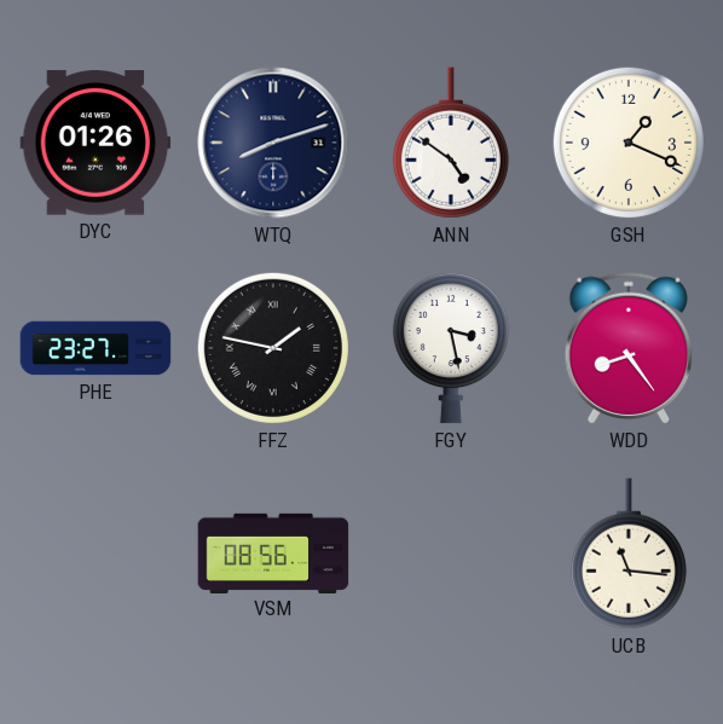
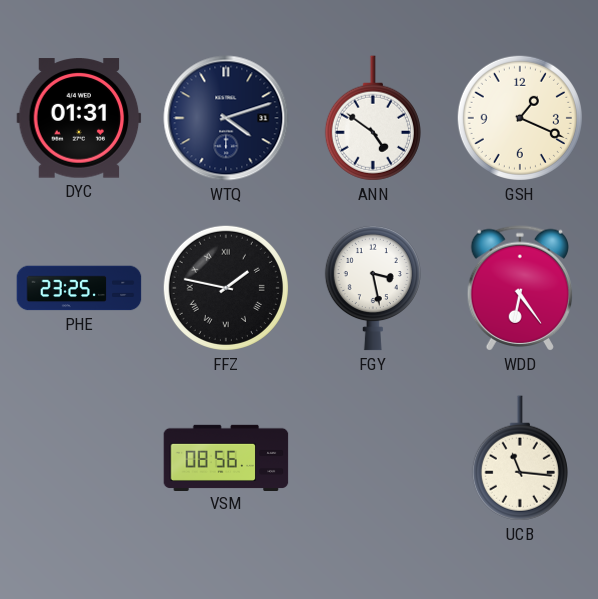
DYC: 01:26 -> 01:31 (79, 118)
WTQ: 8:12 -> 4:12 (226, 118)
PHE: 23:27 -> 23:25 (79, 288)
WDD: 8:24 -> 6:24 (520, 288)
